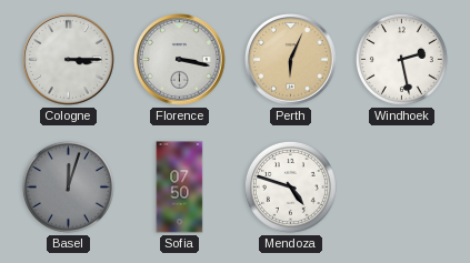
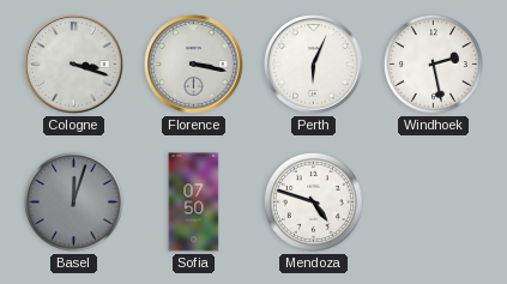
Cologne: 3:15 -> 3:18 (74, 65)
Perth dial: champagne -> white (314, 65)
